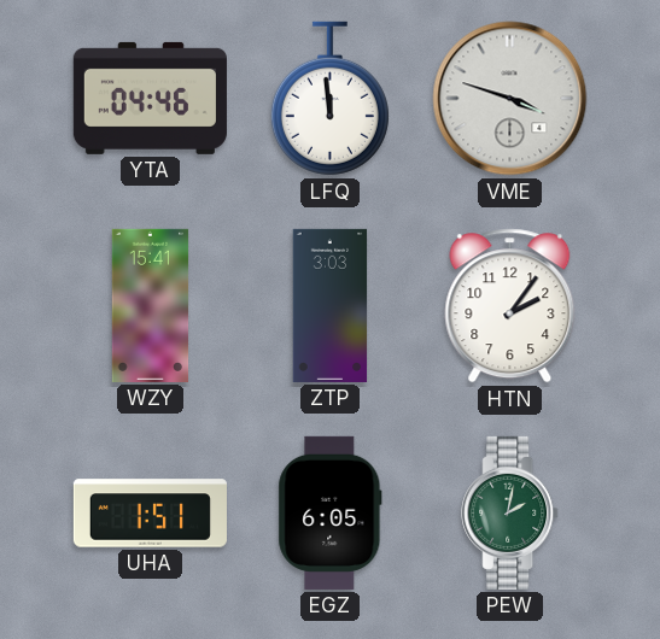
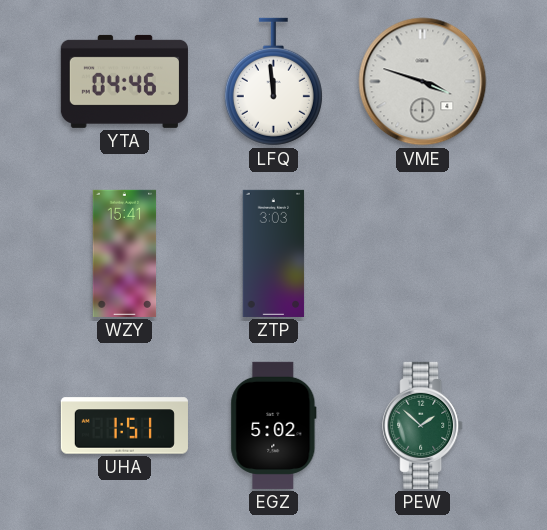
HTN: 2:06 -> none (510, 306)
EGZ: 6:05 -> 5:02 (274, 425)
PEW: 2:02 -> 1:52 (423, 425)
